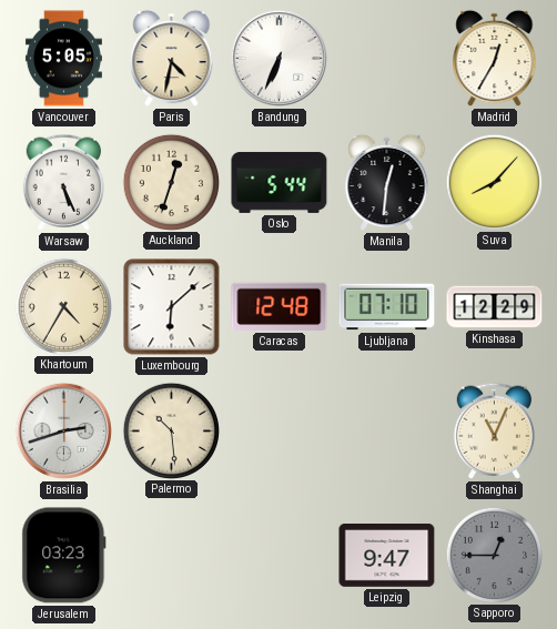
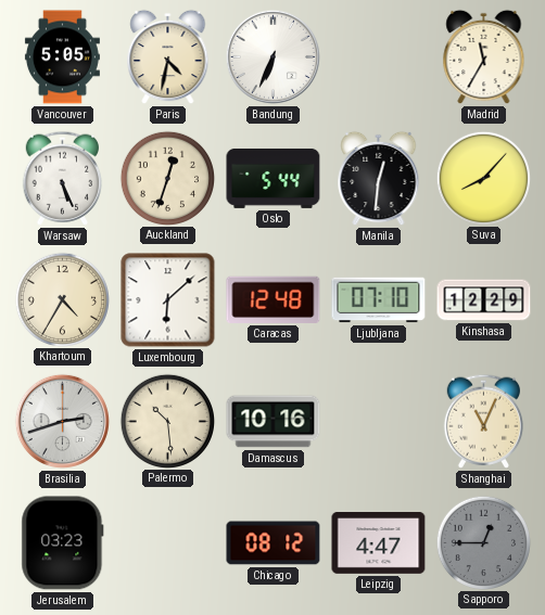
Madrid: 12:35 -> 11:35 (484, 57)
Damascus: none -> 10:16 (274, 422)
Chicago: none -> 08:12 (274, 543)
Leipzig: 9:47 -> 4:47 (379, 543)
